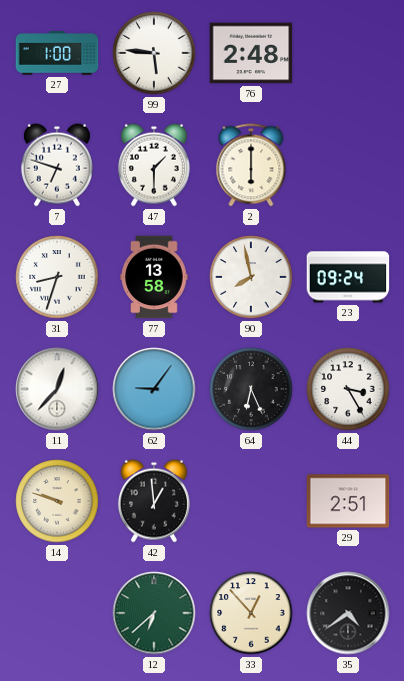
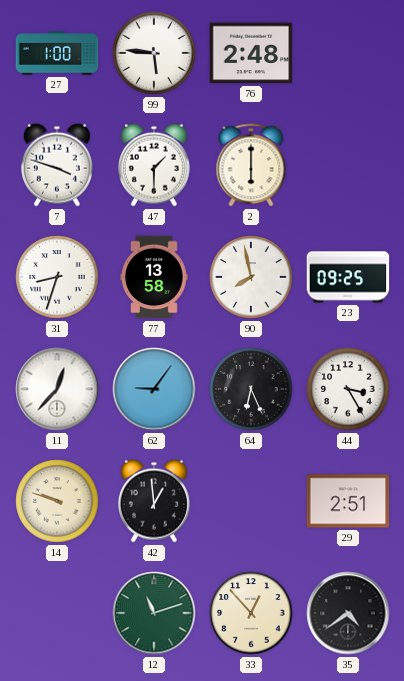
7: 6:48 -> 3:48 (57, 165)
23: 09:24 -> 09:25 (348, 277)
12: 6:38 -> 11:12 (154, 613)
